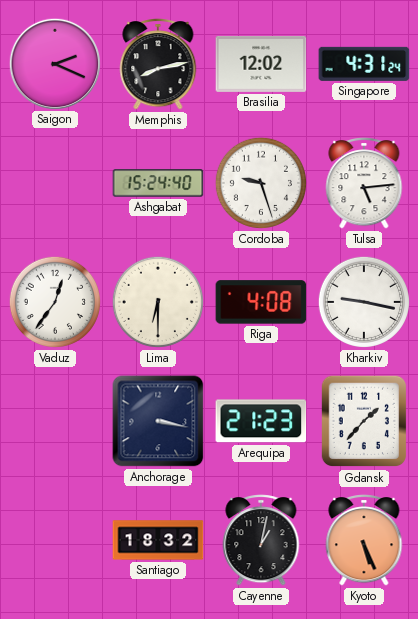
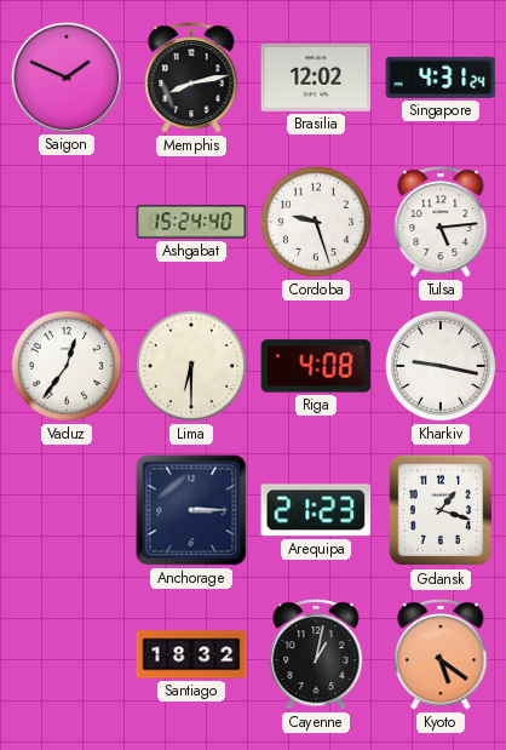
Saigon: 2:19 -> 1:49 (65, 76)
Anchorage: 3:17 -> 3:15 (191, 510)
Gdansk: 1:37 -> 1:18 (441, 510)
Kyoto: 5:26 -> 5:21 (441, 654)
